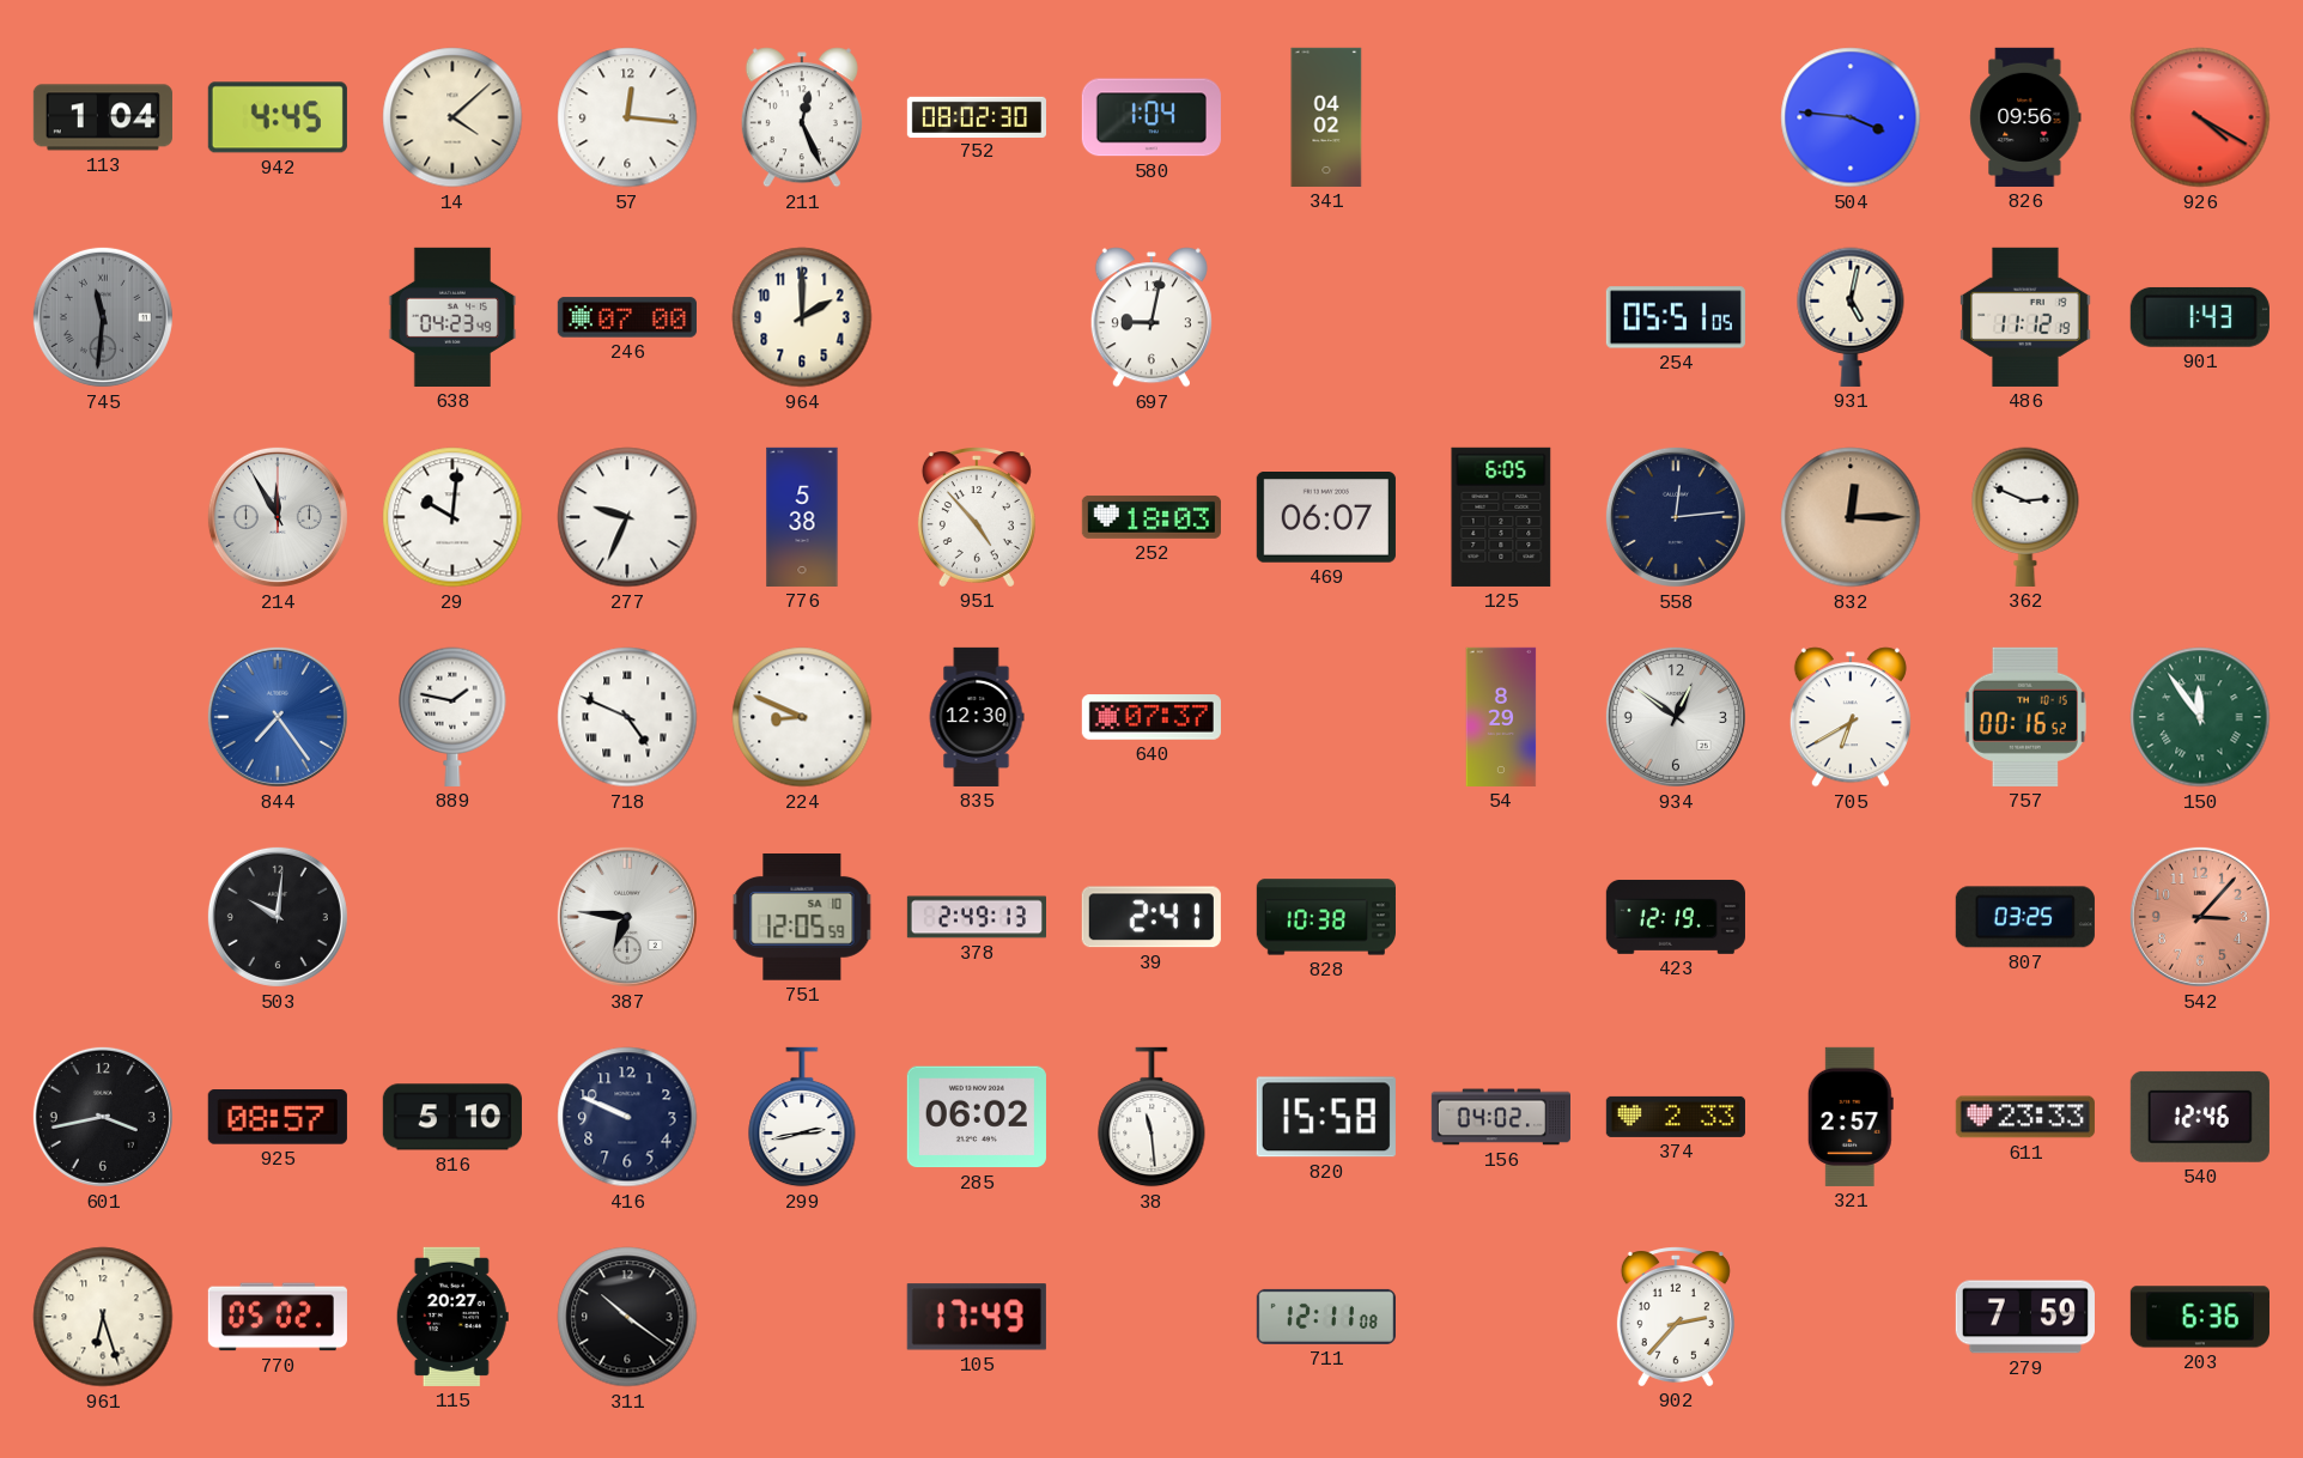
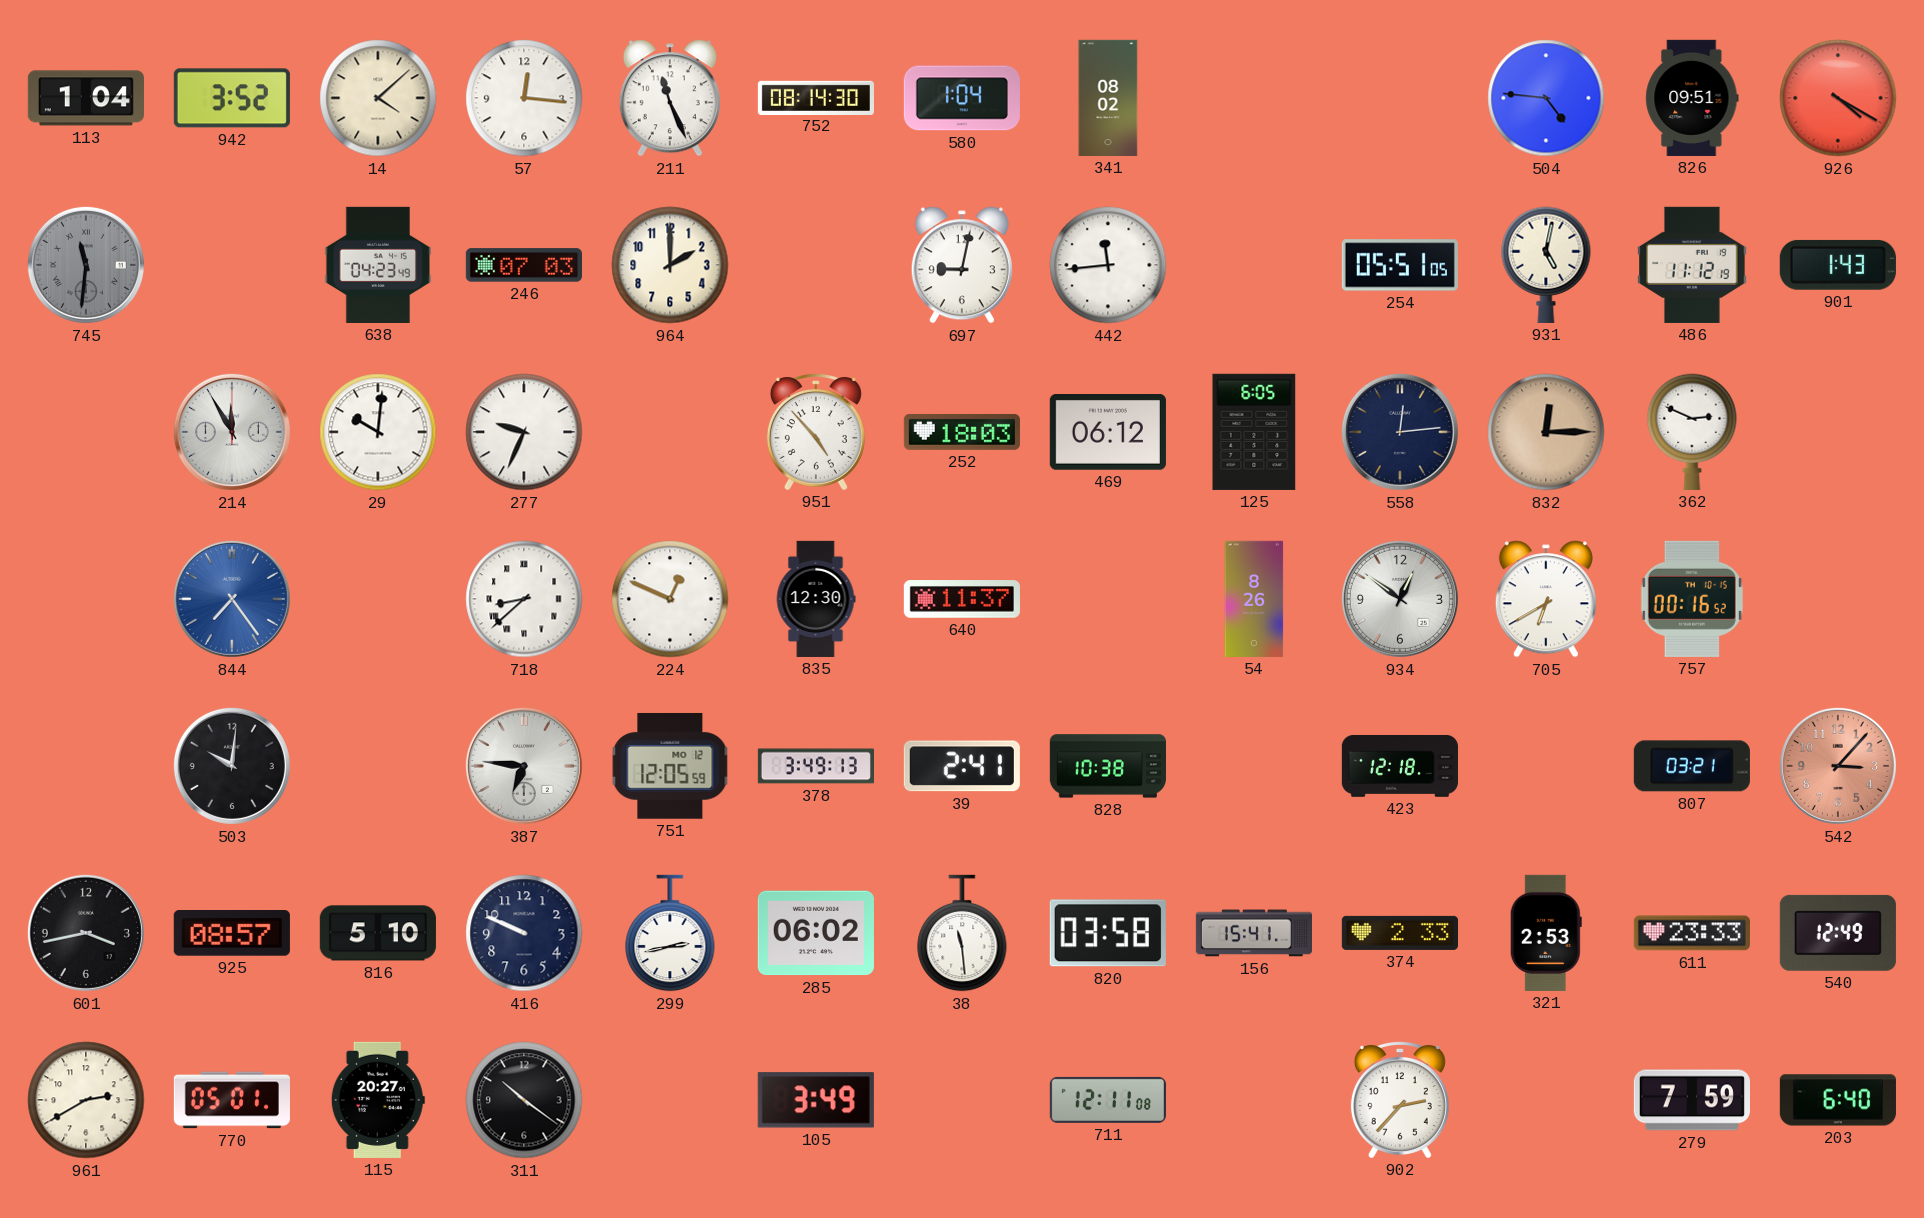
942: 4:45 -> 3:52 (232, 98)
211: 12:26 -> 11:26 (670, 98)
752: 08:02 -> 08:14 (815, 97)
341: 04:02 -> 08:02 (1108, 98)
504: 3:46 -> 4:46 (1546, 98)
826: 09:56 -> 09:51 (1692, 98)
246: 07:00 -> 07:03 (524, 265)
442: none -> 11:44 (1108, 265)
776: 5:38 -> none (802, 517)
469: 06:07 -> 06:12 (1108, 433)
889: 1:47 -> none (452, 717)
718: 4:49 -> 8:38 (524, 599)
224: 8:49 -> 12:49 (670, 599)
640: 07:37 -> 11:37 (962, 599)
54: 8:29 -> 8:26 (1254, 599)
150: 11:54 -> none (2200, 717)
751 date: SA 10 -> MO 12 (670, 766)
378: 2:49 -> 3:49 (815, 766)
423: 12:19 -> 12:18 (1400, 766)
807: 03:25 -> 03:21 (1692, 766)
820: 15:58 -> 03:58 (1108, 933)
156: 04:02 -> 15:41 (1253, 933)
321: 2:57 -> 2:53 (1546, 933)
540: 12:46 -> 12:49 (1838, 933)
961: 6:27 -> 2:40 (86, 1100)
770: 05:02 -> 05:01 (232, 1100)
105: 17:49 -> 3:49 (816, 1100)
203: 6:36 -> 6:40 (1838, 1100)
